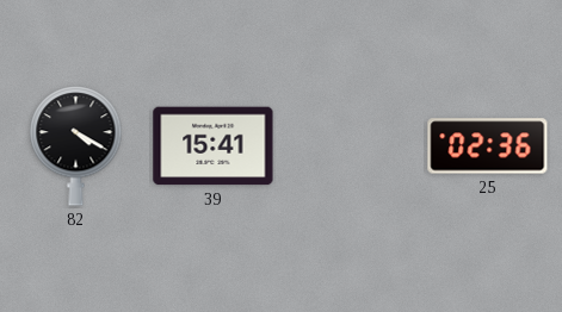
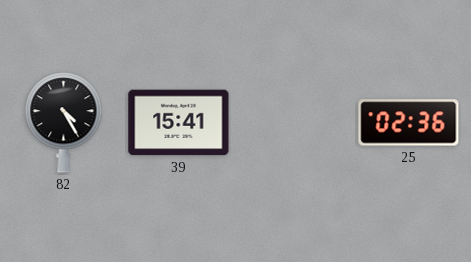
82: 4:20 -> 4:25 (64, 123)
